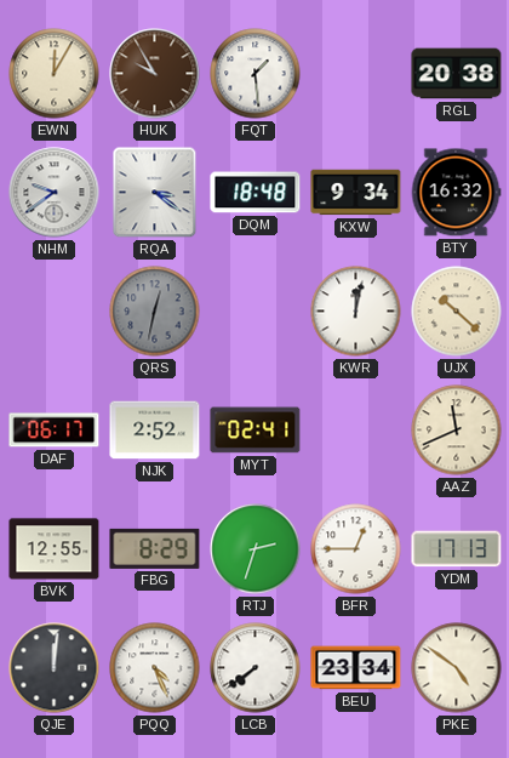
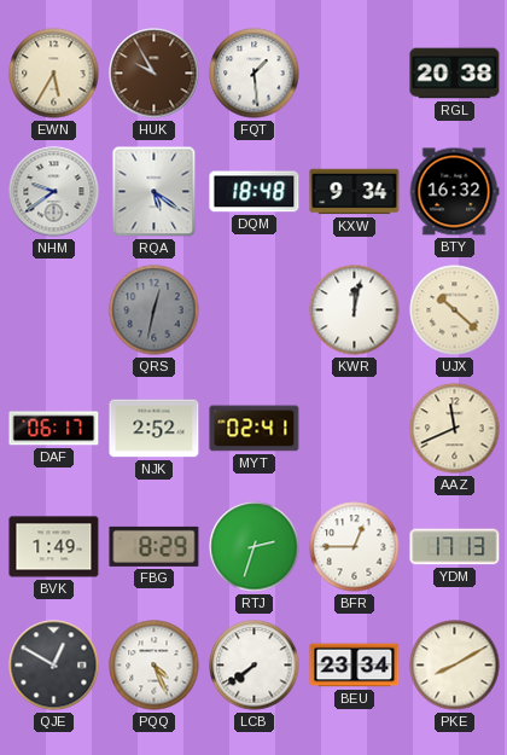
EWN: 12:05 -> 5:35 (54, 74)
RQA: 3:21 -> 5:21 (155, 192)
BVK: 12:55 -> 1:49 (54, 547)
QJE: 12:01 -> 12:50 (54, 666)
PKE: 4:51 -> 8:10 (455, 666)
